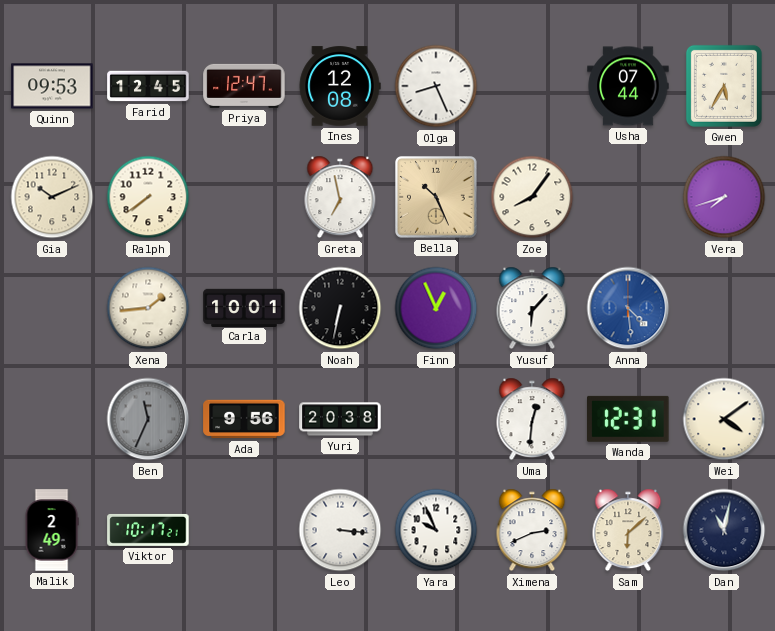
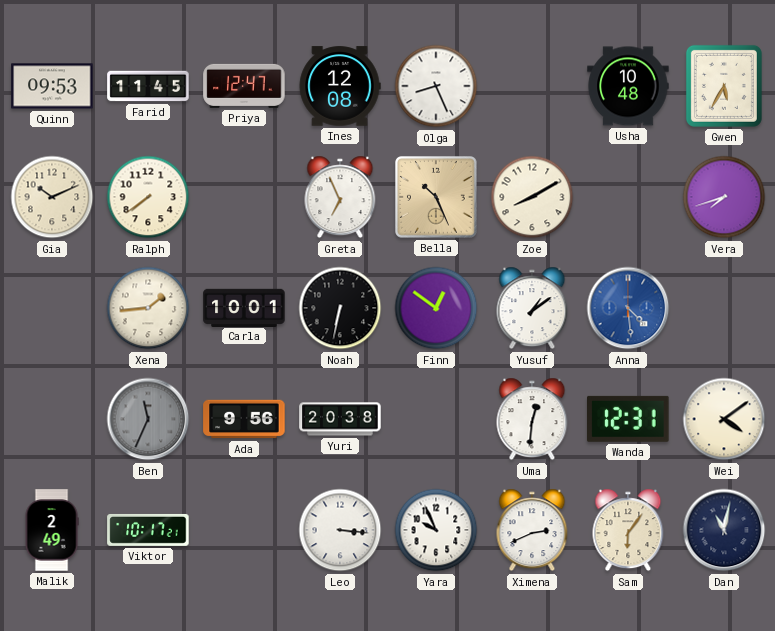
Farid: 12:45 -> 11:45 (148, 86)
Usha: 07:44 -> 10:48 (628, 86)
Greta: 6:58 -> 6:56 (340, 197)
Zoe: 8:06 -> 8:10 (532, 197)
Finn: 12:56 -> 12:51 (436, 308)
Yusuf: 6:07 -> 1:09 (532, 308)
Sam: 6:08 -> 6:06 (628, 530)
